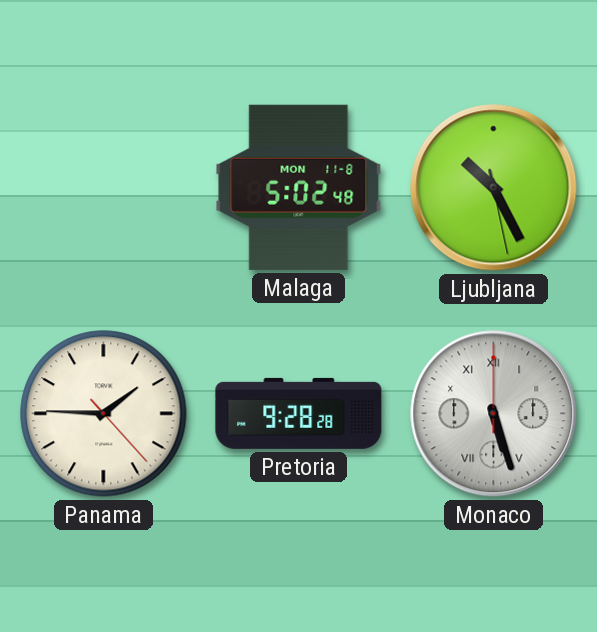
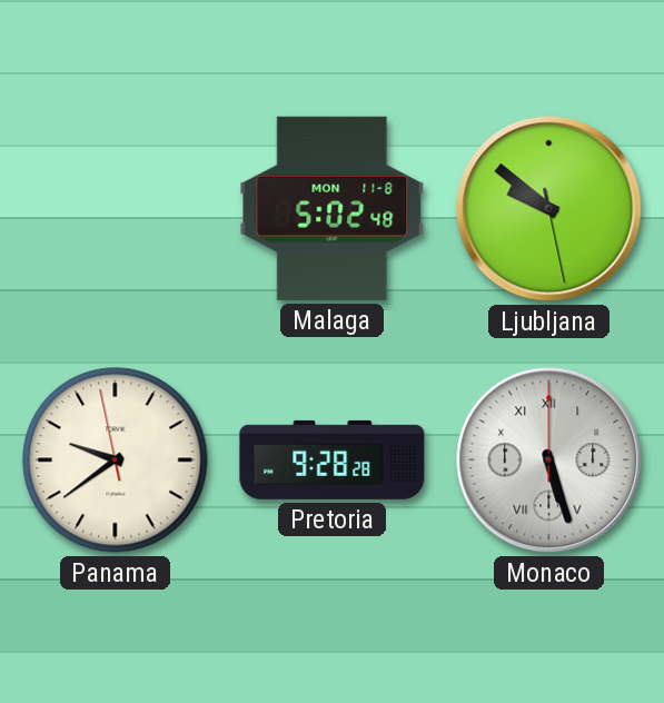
Ljubljana: 10:25 -> 9:51 (549, 209)
Panama: 1:45 -> 9:38 (116, 461)
